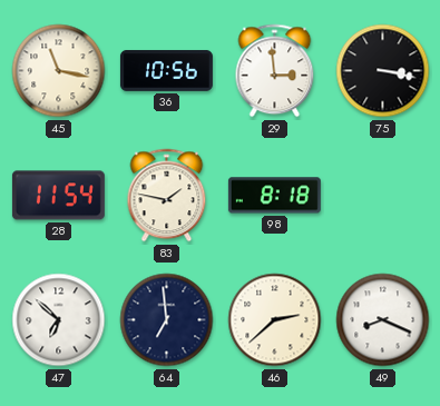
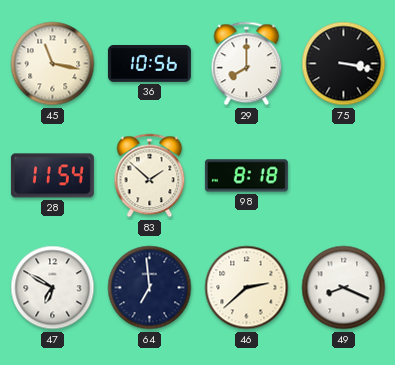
29: 2:59 -> 8:00 (247, 64)
83: 1:47 -> 1:52 (150, 176)
47: 6:52 -> 6:50 (53, 288)
